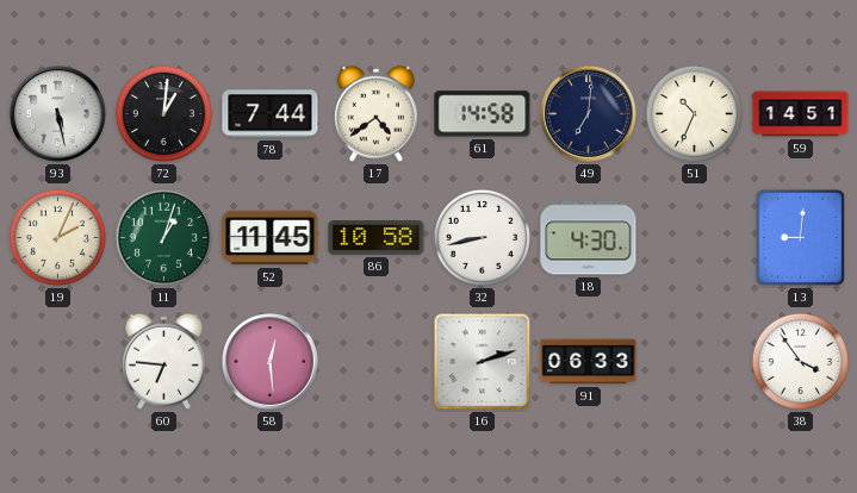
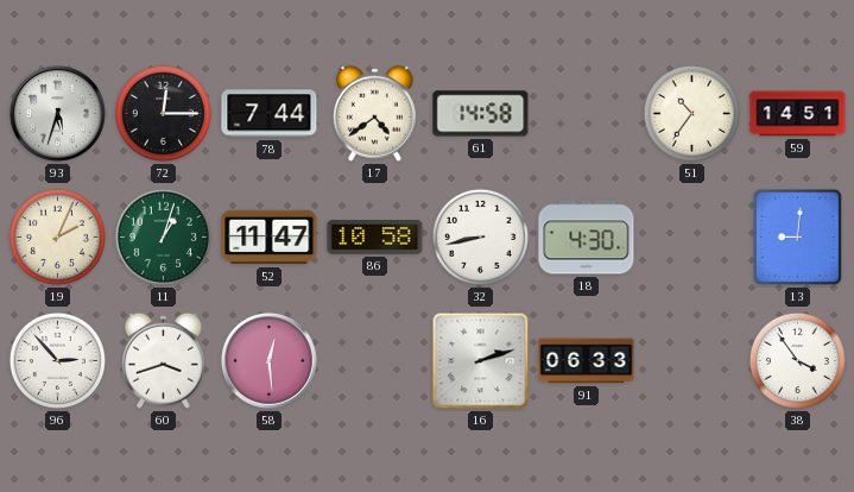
93: 5:28 -> 5:33 (57, 113)
72: 1:01 -> 12:15 (163, 113)
49: 7:01 -> none (588, 113)
51: 10:34 -> 10:36 (691, 113)
52: 11:45 -> 11:47 (270, 238)
96: none -> 2:53 (57, 360)
60: 6:46 -> 3:42 (163, 360)
